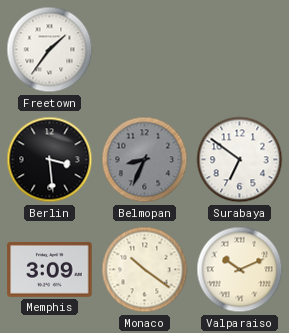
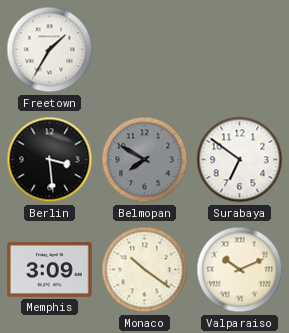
Freetown: 1:36 -> 1:35 (50, 50)
Belmopan: 8:34 -> 7:50 (145, 160)
